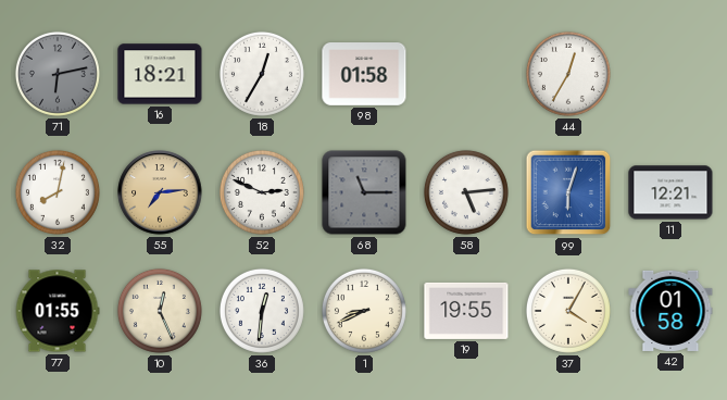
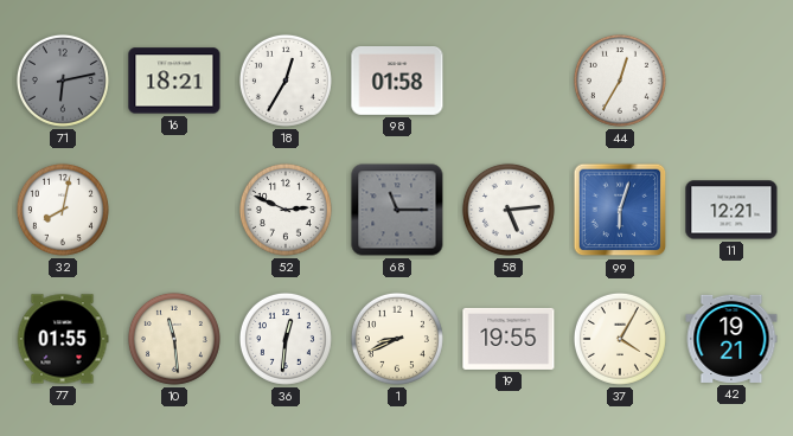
55: 7:14 -> none (160, 192)
10: 12:26 -> 11:29 (174, 339)
42: 01:58 -> 19:21 (731, 339)
